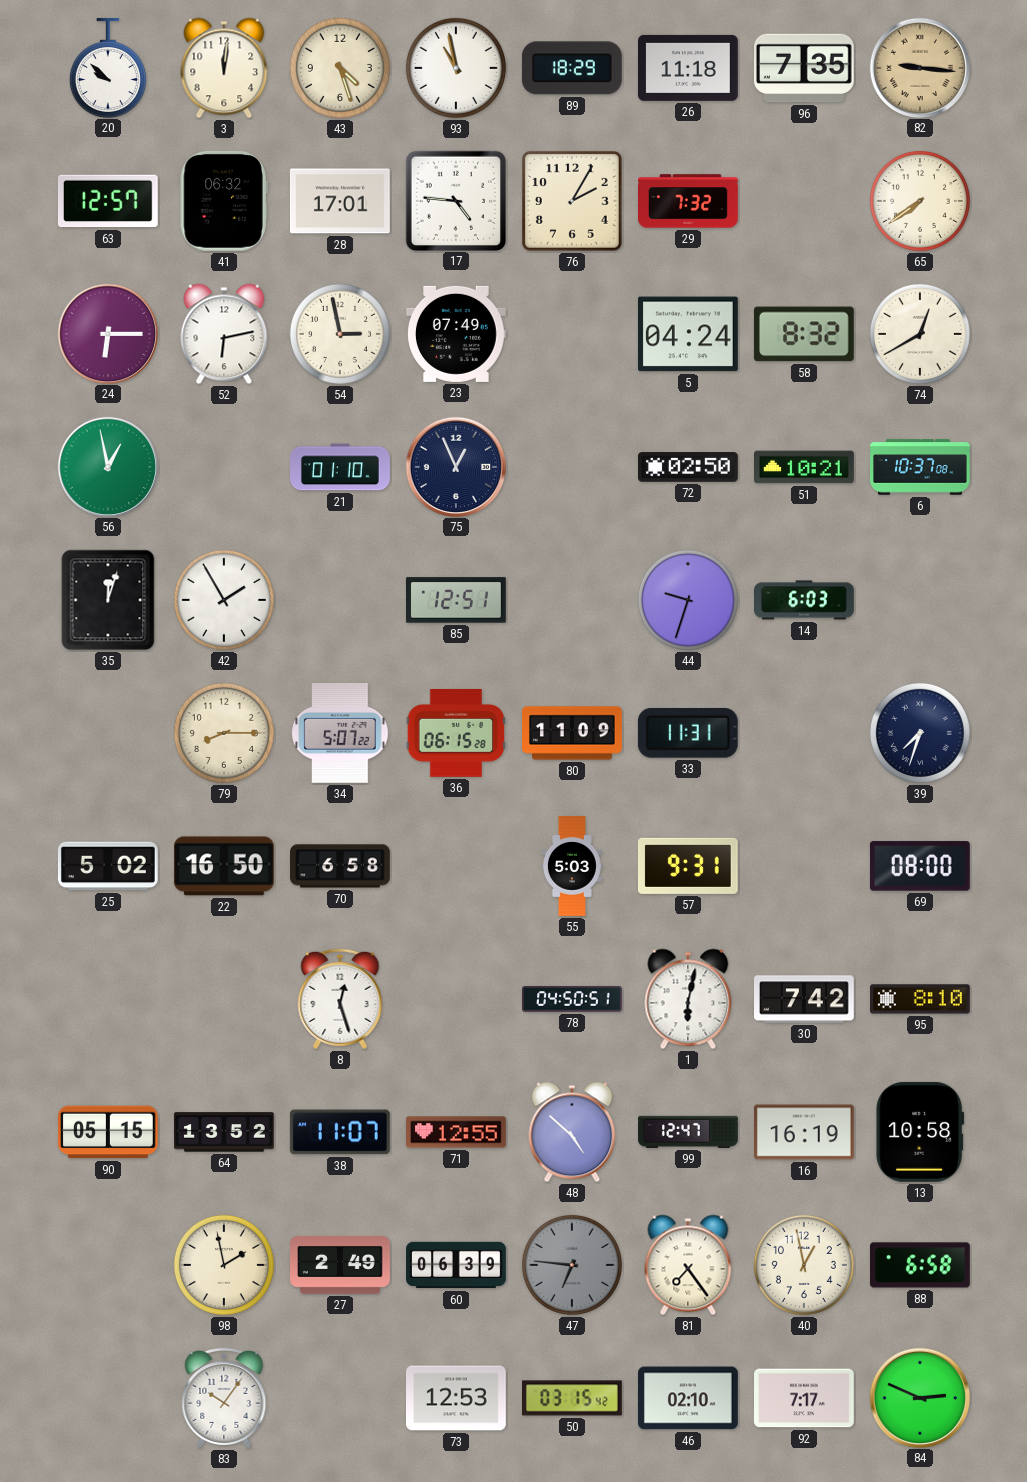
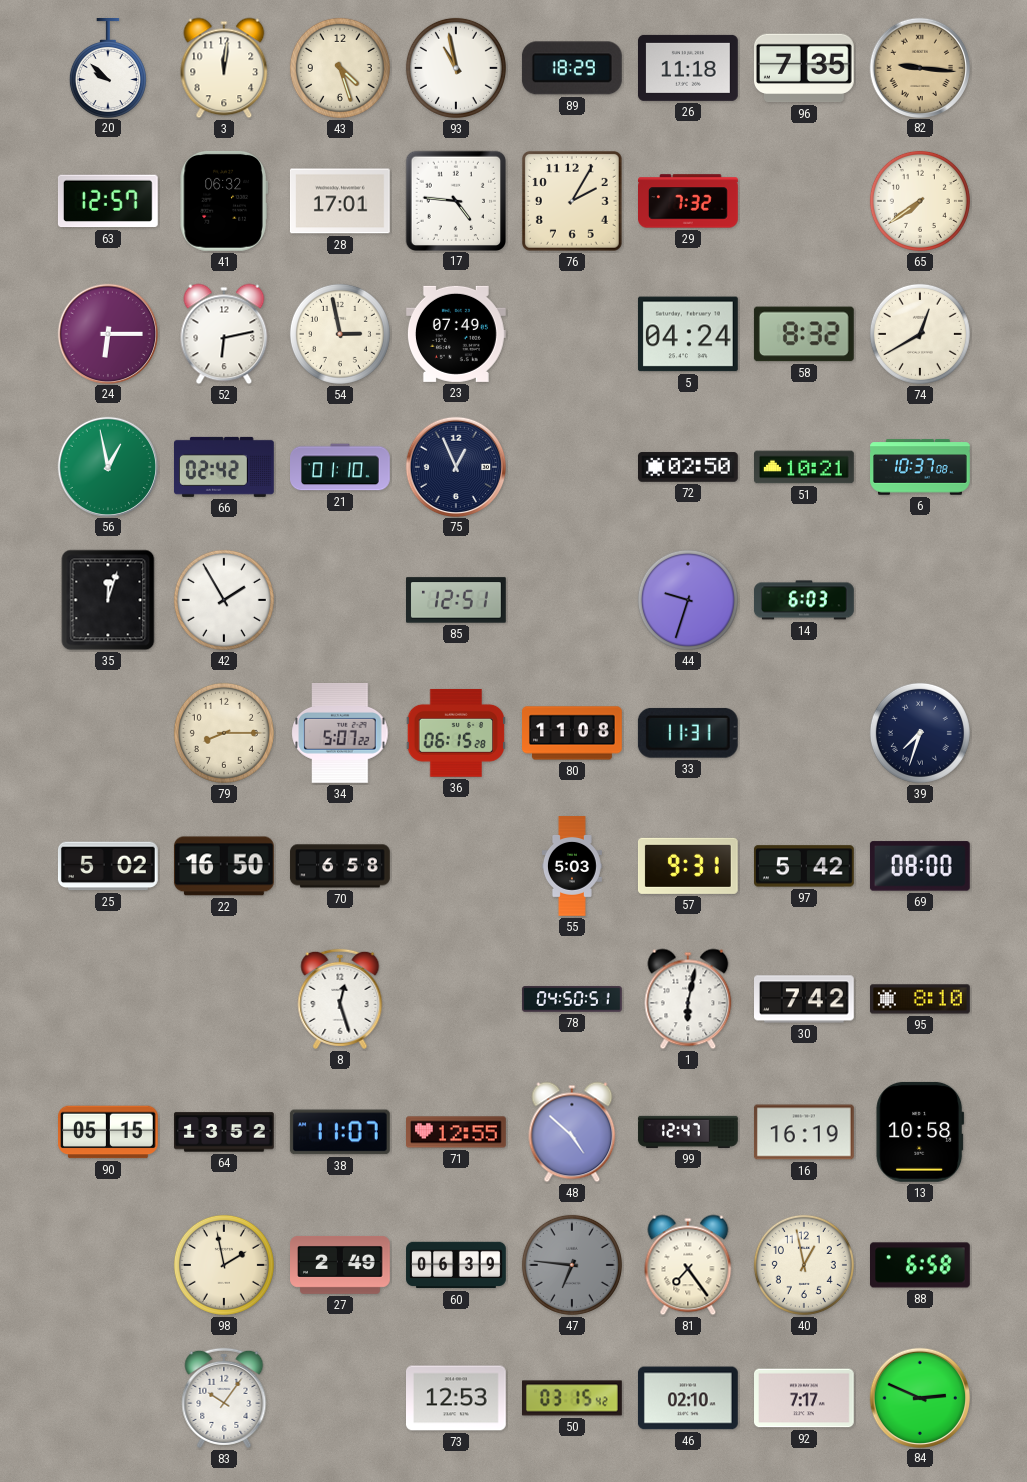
66: none -> 02:42 (225, 467)
80: 11:09 -> 11:08 (573, 733)
97: none -> 5:42 (805, 866)
